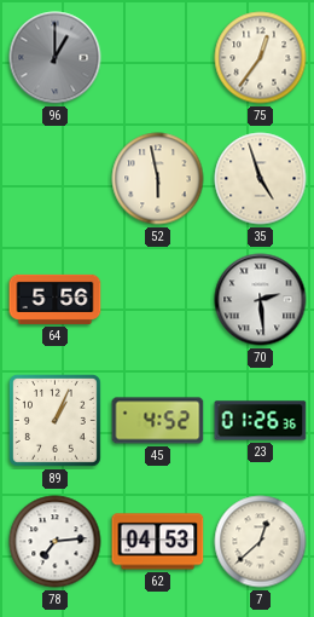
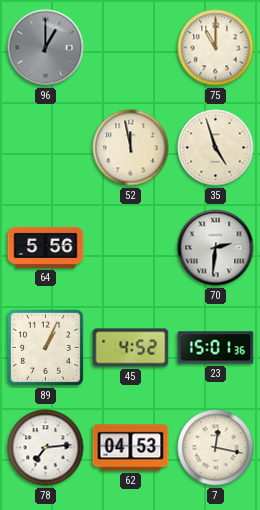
75: 12:36 -> 11:00 (216, 48)
52: 5:58 -> 11:58 (131, 148)
70: 2:29 -> 2:31 (216, 248)
23: 01:26 -> 15:01 (216, 348)
7: 12:38 -> 12:17 (216, 448)
